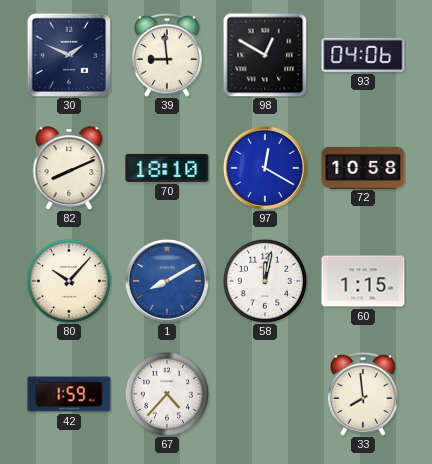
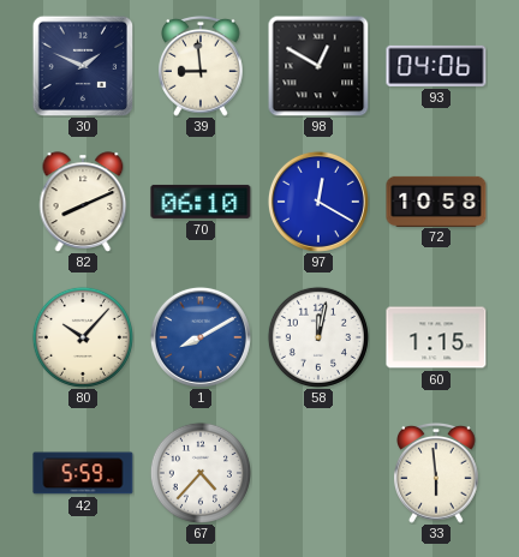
70: 18:10 -> 06:10 (201, 202)
42: 1:59 -> 5:59 (83, 473)
33: 7:59 -> 5:59 (436, 473)
